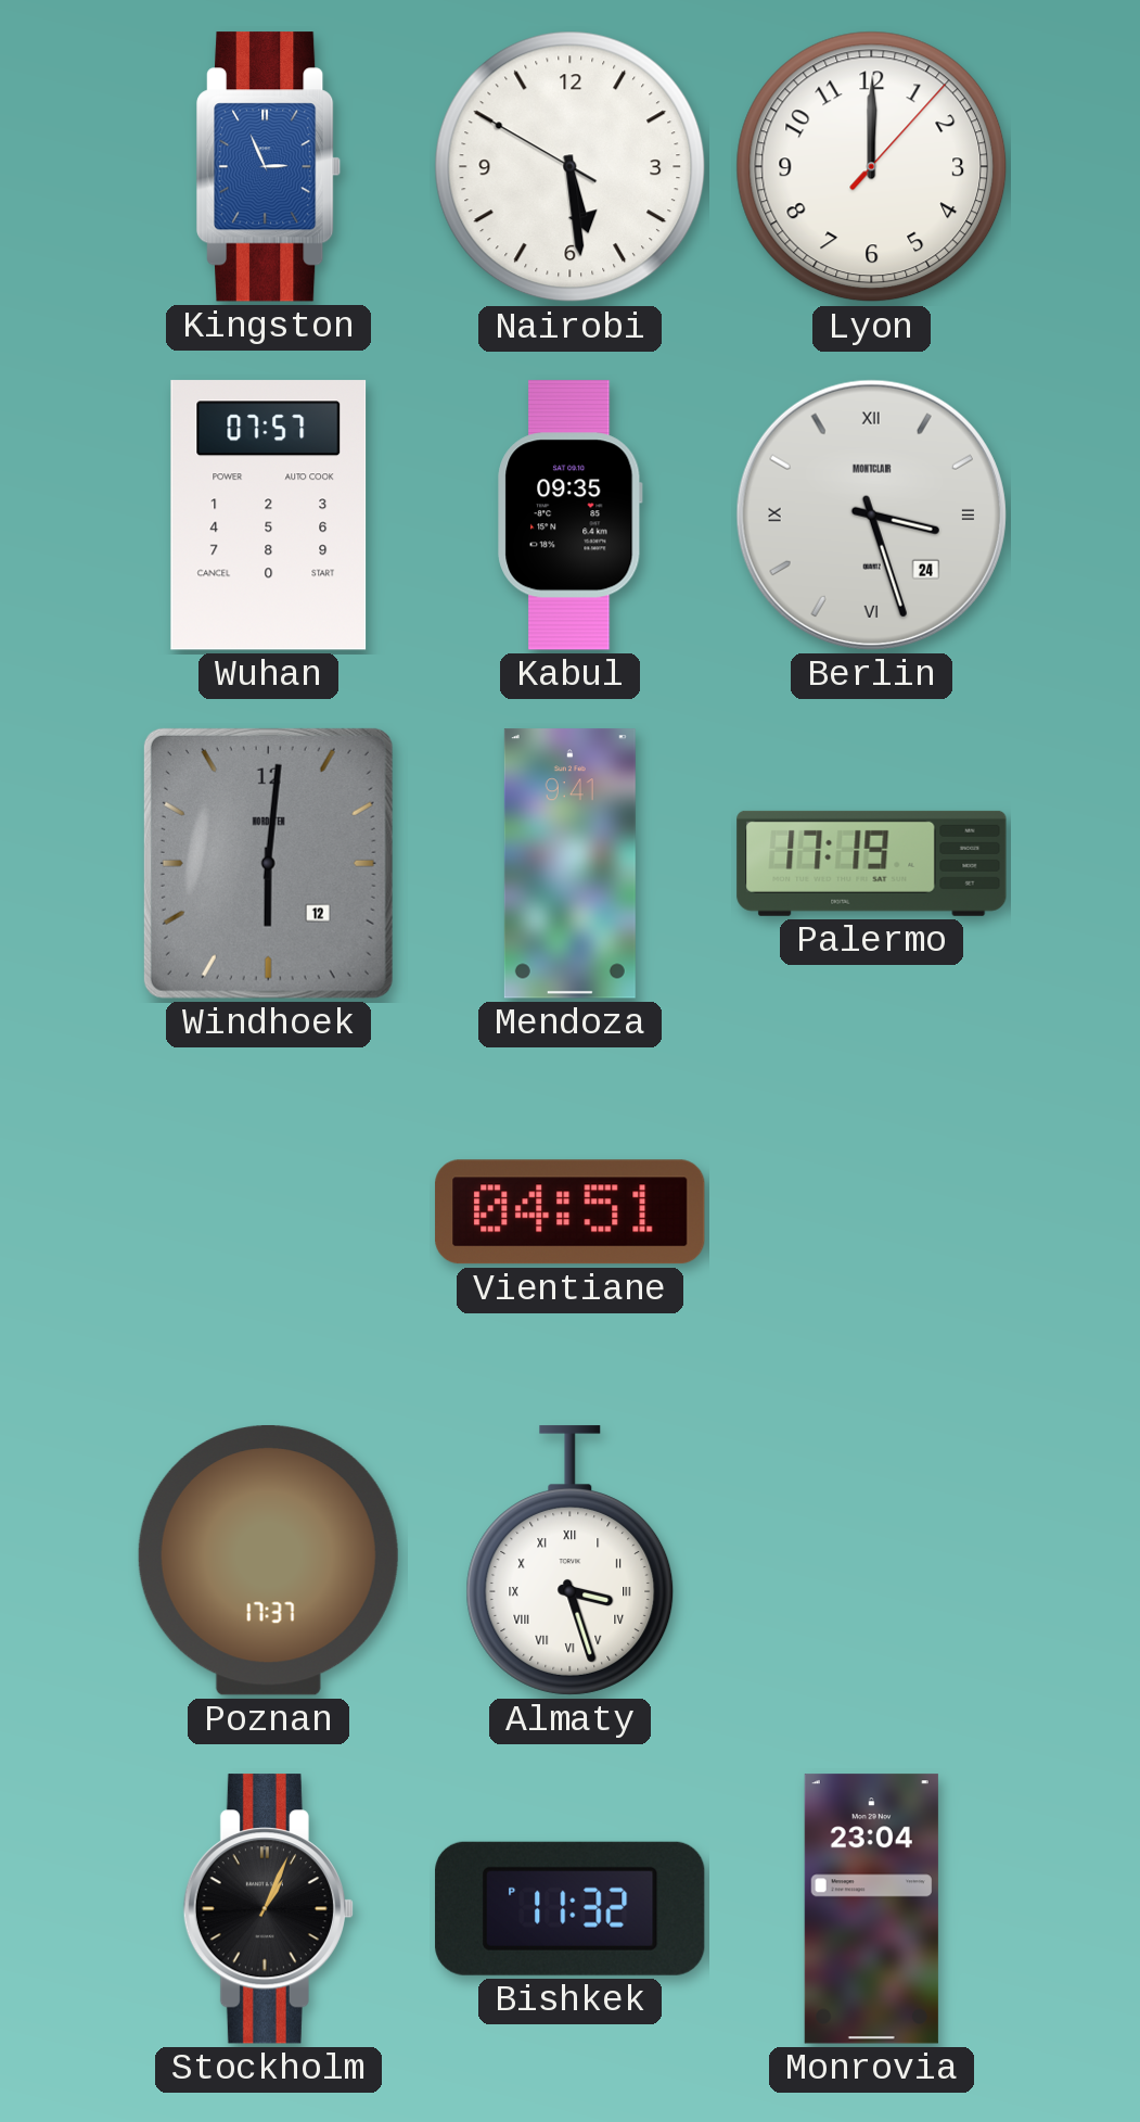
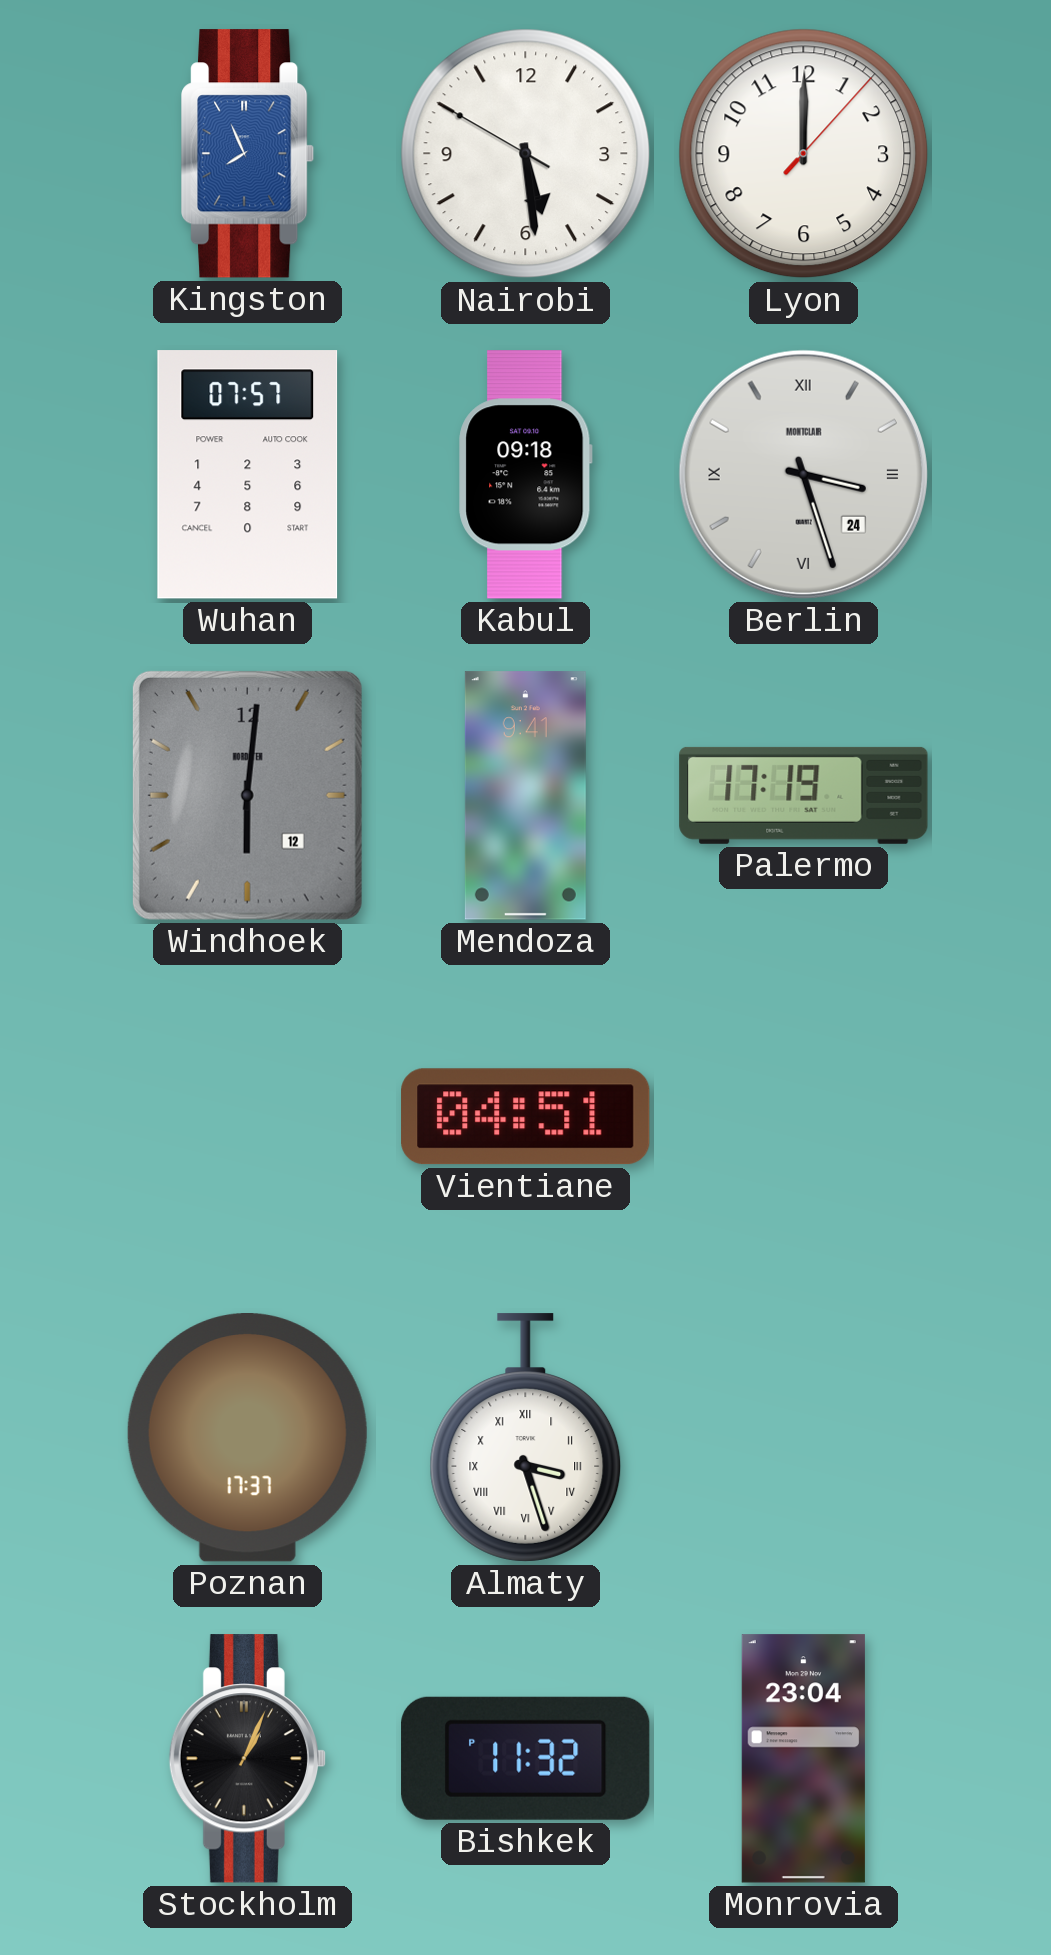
Kingston: 2:56 -> 7:56 (248, 154)
Kabul: 09:35 -> 09:18 (526, 475)
